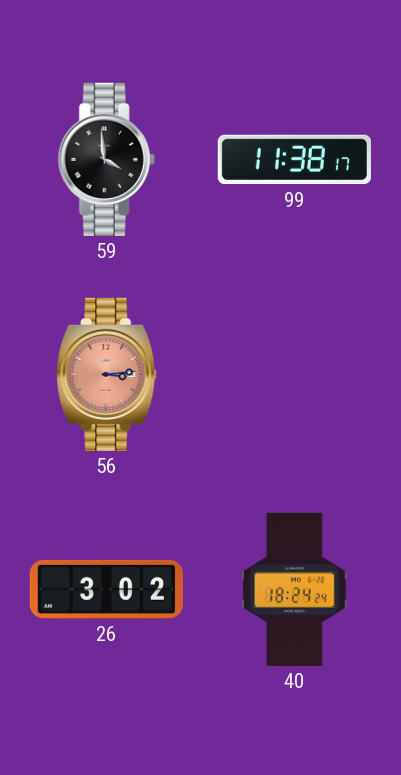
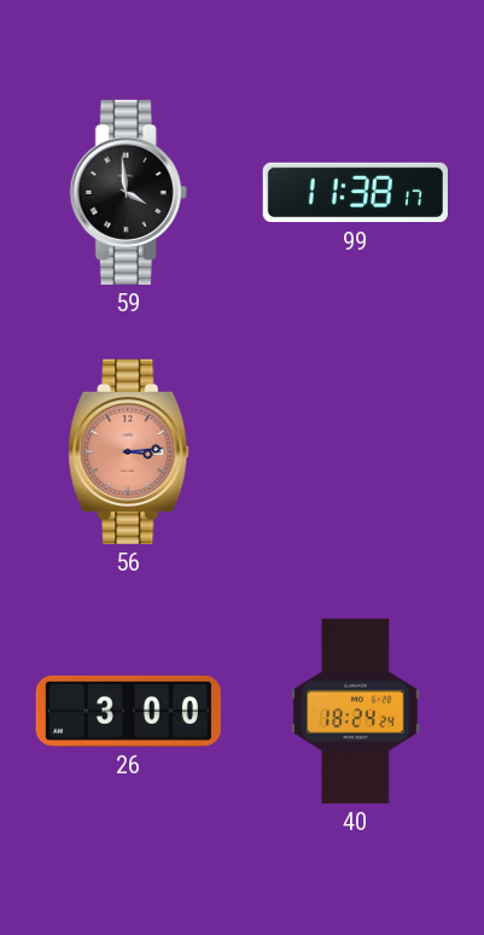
26: 3:02 -> 3:00 (128, 711)
